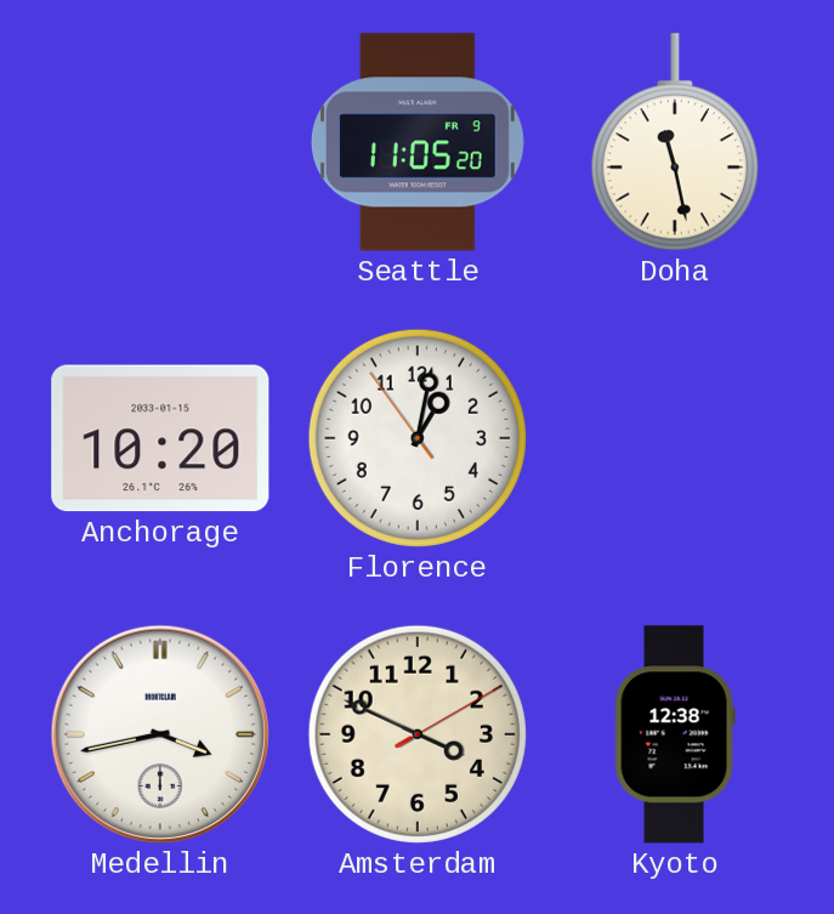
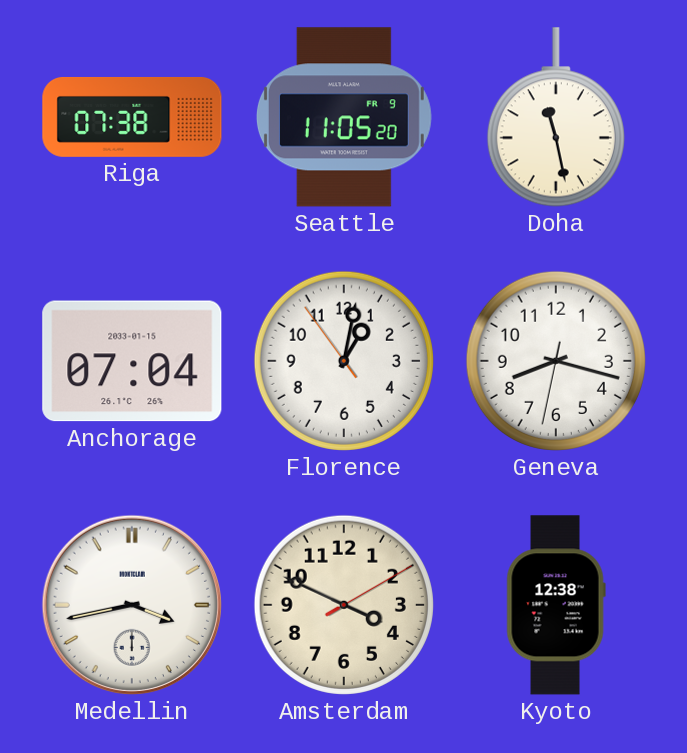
Riga: none -> 07:38 (132, 117)
Anchorage: 10:20 -> 07:04 (132, 361)
Geneva: none -> 8:17 (556, 361)
